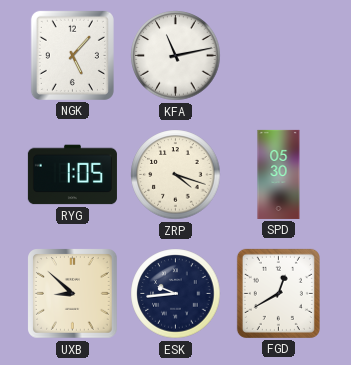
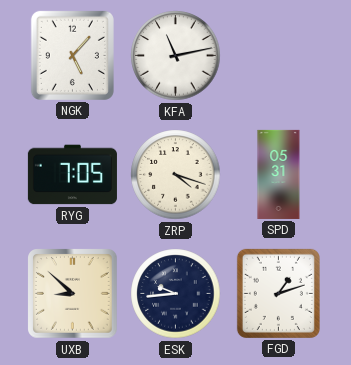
RYG: 1:05 -> 7:05 (72, 175)
SPD: 05:30 -> 05:31 (279, 174)
FGD: 12:40 -> 1:12 (278, 293)
